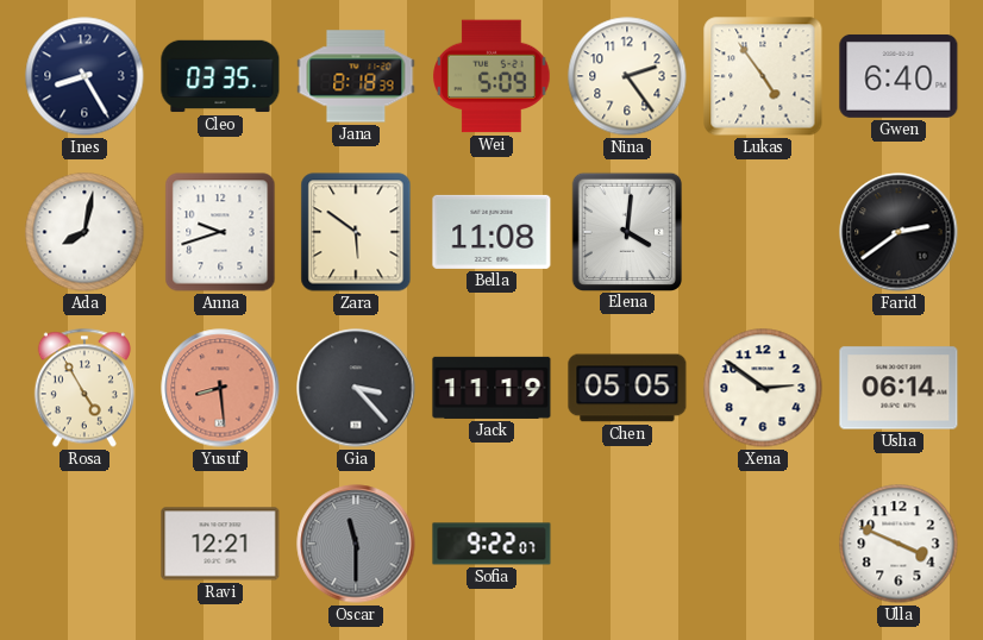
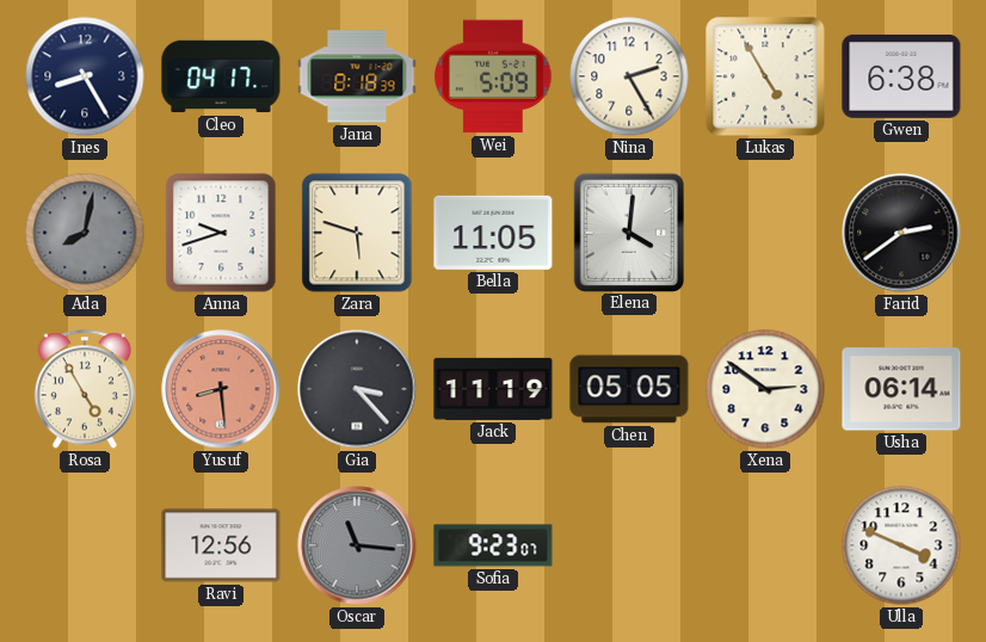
Cleo: 03:35 -> 04:17 (221, 76)
Nina: 2:24 -> 2:25 (629, 76)
Lukas: 4:54 -> 4:55 (765, 76)
Gwen: 6:40 -> 6:38 (901, 76)
Ada dial: white -> grey (85, 233)
Zara: 5:51 -> 5:48 (357, 233)
Bella: 11:08 -> 11:05 (493, 233)
Ravi: 12:21 -> 12:56 (221, 545)
Oscar: 11:30 -> 11:16 (357, 545)
Sofia: 9:22 -> 9:23 (493, 545)
